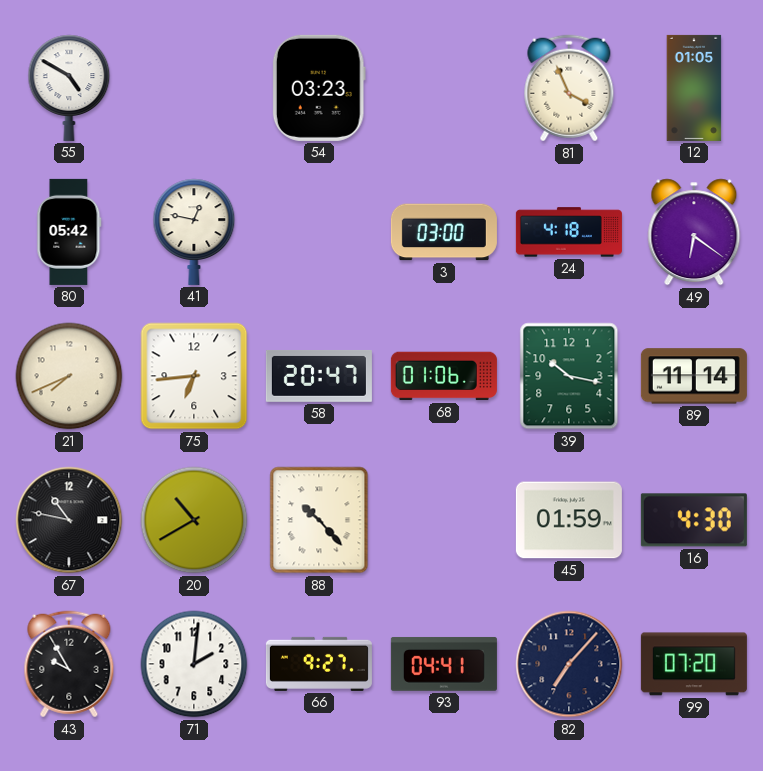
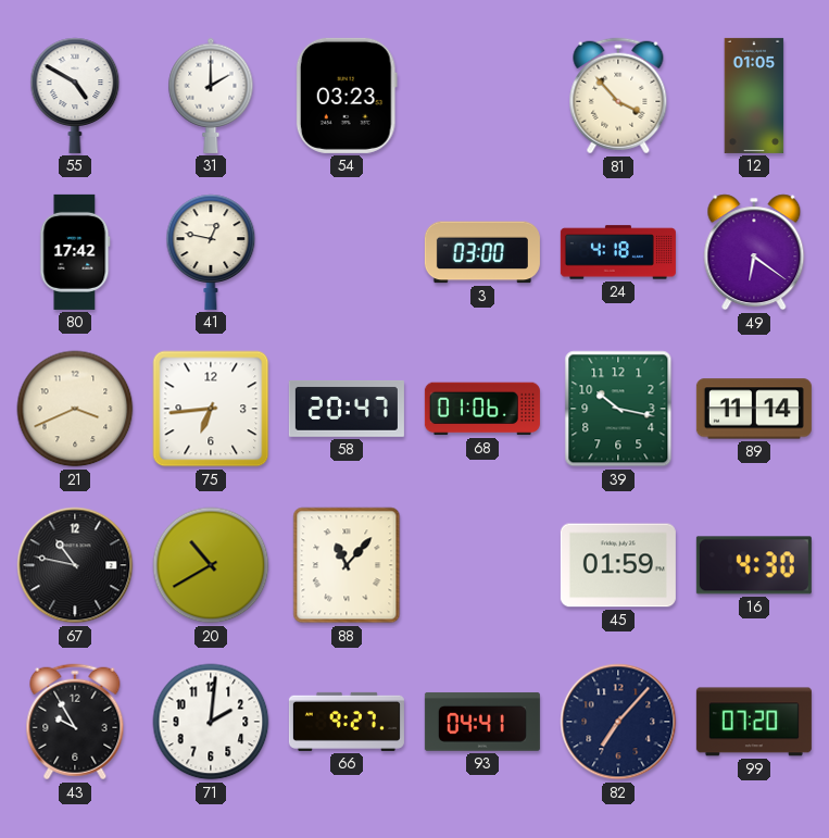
31: none -> 2:00 (211, 96)
81: 3:56 -> 3:53 (618, 96)
80: 05:42 -> 17:42 (75, 252)
21: 7:41 -> 3:41 (75, 409)
88: 10:23 -> 11:07 (347, 565)
